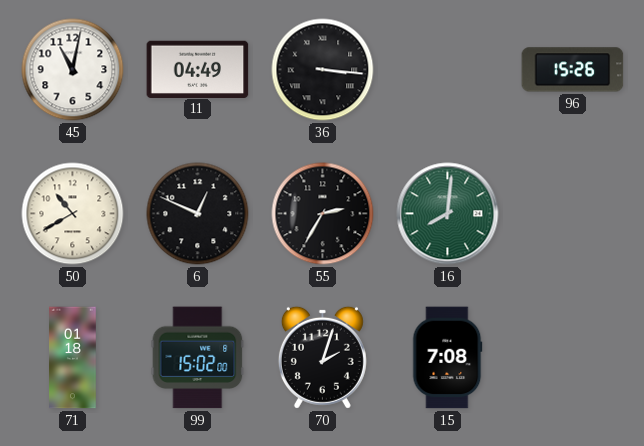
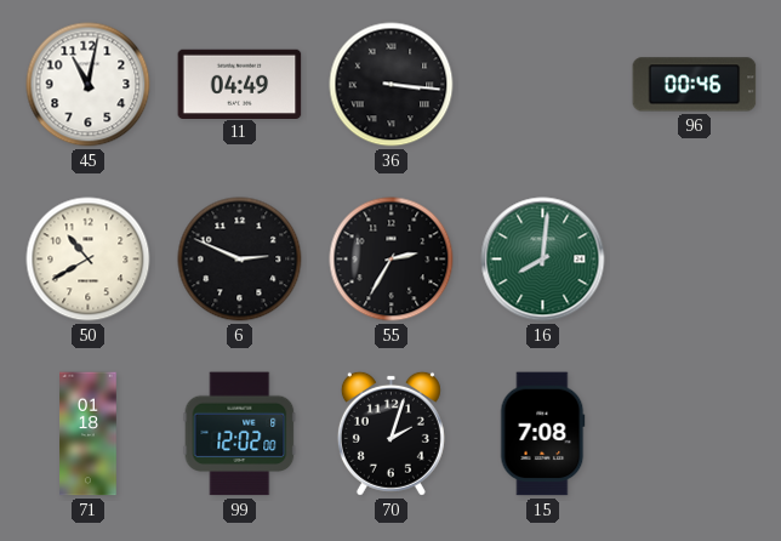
96: 15:26 -> 00:46 (695, 85)
6: 12:49 -> 2:49 (240, 260)
99: 15:02 -> 12:02 (240, 434)
